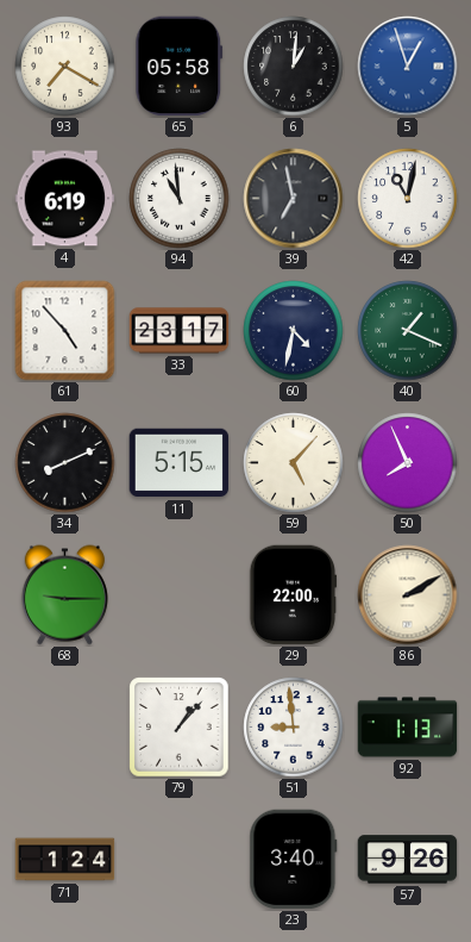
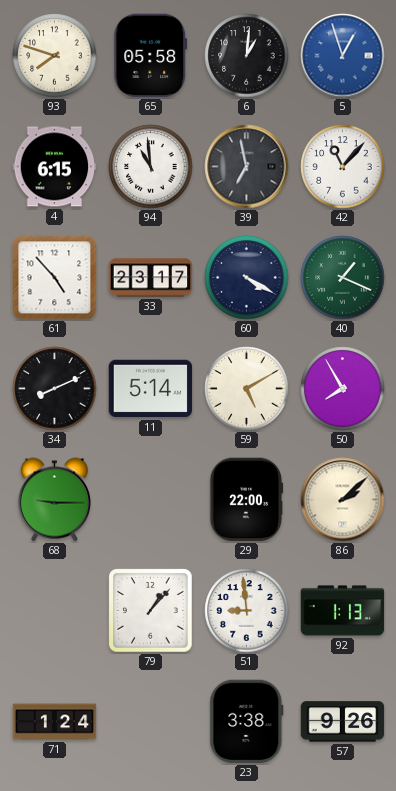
93: 7:20 -> 7:48 (55, 56)
4: 6:19 -> 6:15 (55, 167)
42: 11:02 -> 11:07 (343, 167)
60: 4:32 -> 4:20 (247, 278)
11: 5:15 -> 5:14 (151, 389)
59: 5:07 -> 5:10 (247, 389)
50: 7:56 -> 7:55 (343, 389)
86: 2:10 -> 2:08 (343, 500)
23: 3:40 -> 3:38 (247, 722)
